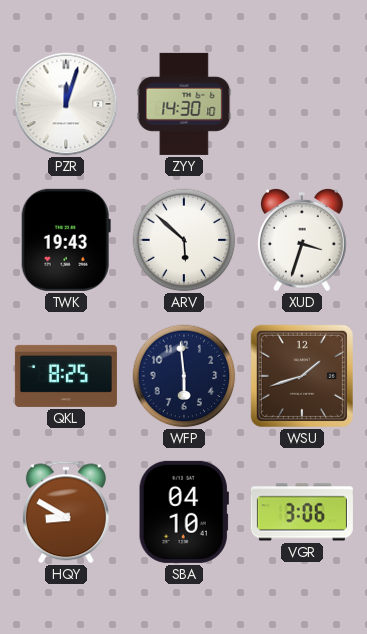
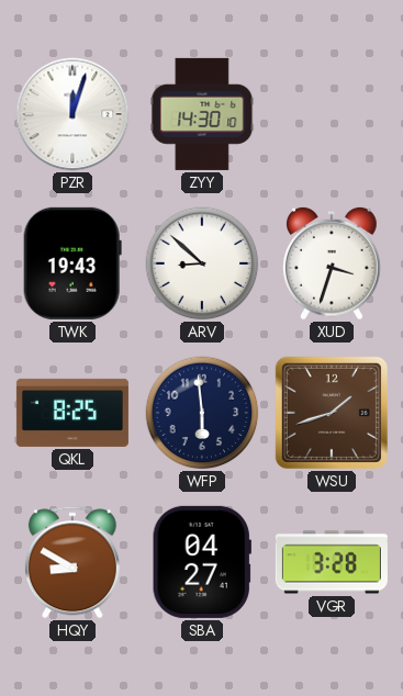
ARV: 5:52 -> 8:52 (202, 263)
SBA: 04:10 -> 04:27 (202, 562)
VGR: 3:06 -> 3:28 (332, 562)
